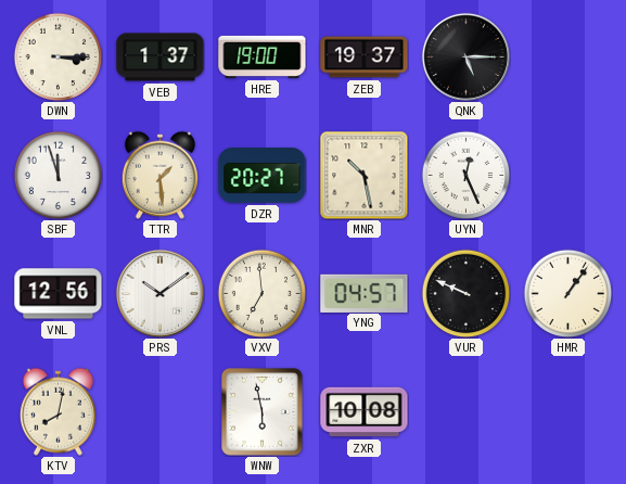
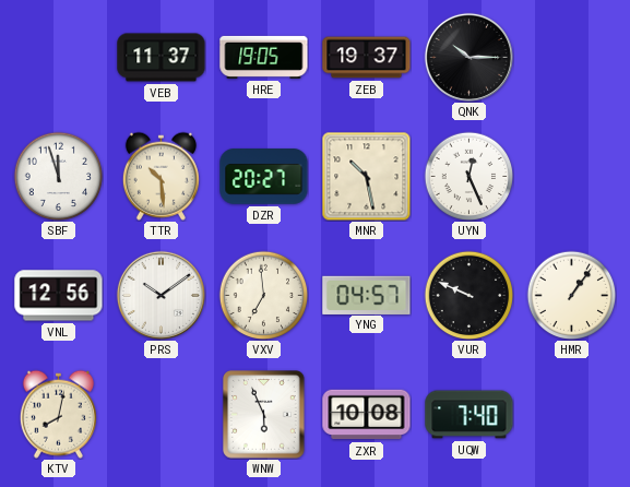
DWN: 3:15 -> none (58, 56)
VEB: 1:37 -> 11:37 (162, 58)
HRE: 19:00 -> 19:05 (264, 57)
QNK: 5:15 -> 10:15 (468, 57)
TTR: 1:29 -> 10:29 (161, 176)
WNW: 5:58 -> 5:56 (264, 415)
UQW: none -> 7:40 (469, 415)
